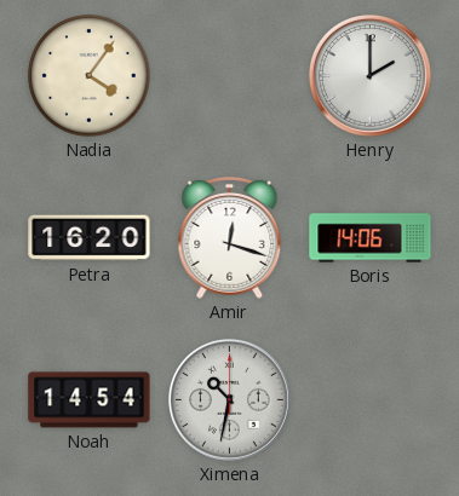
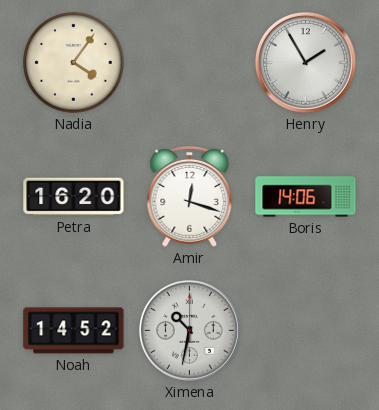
Henry: 2:00 -> 1:55 (305, 62)
Noah: 14:54 -> 14:52 (74, 331)
